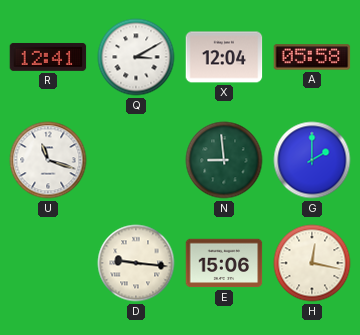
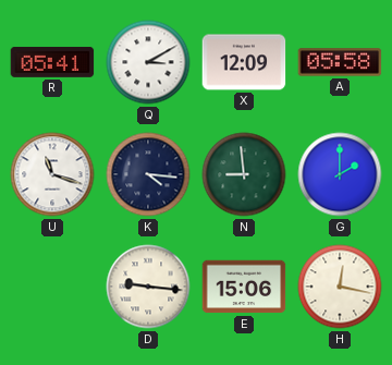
R: 12:41 -> 05:41 (52, 62)
X: 12:04 -> 12:09 (244, 62)
K: none -> 4:16 (148, 174)
